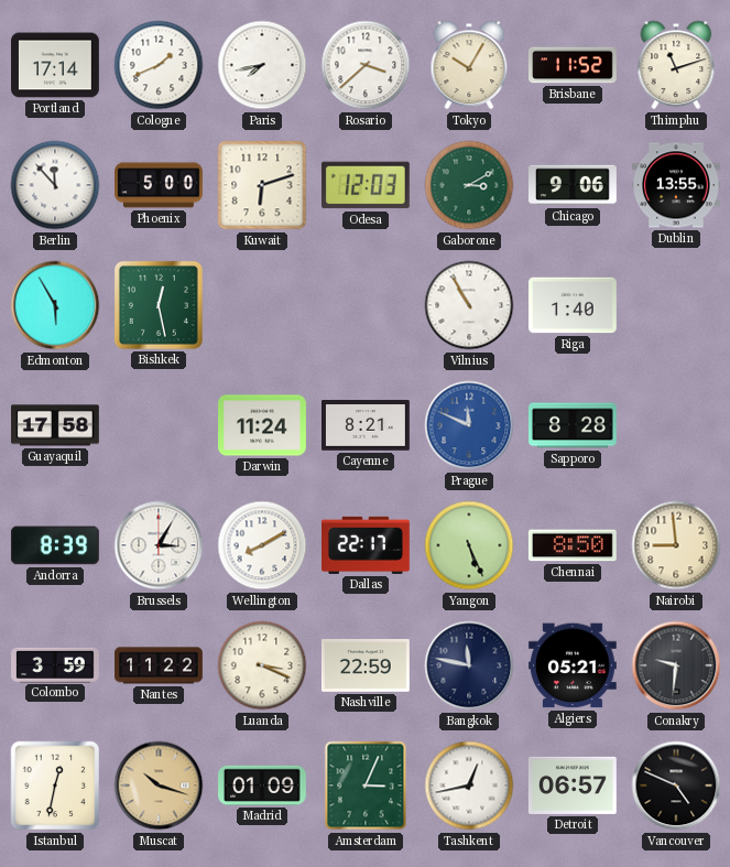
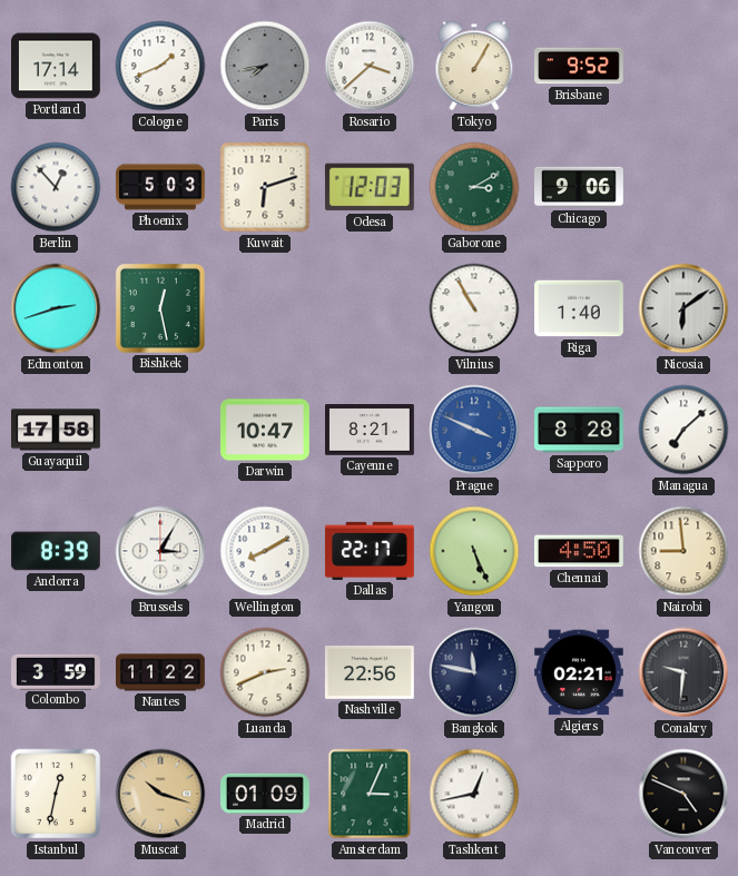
Paris dial: white -> grey (265, 66)
Tokyo: 10:05 -> 1:05 (474, 66)
Brisbane: 11:52 -> 9:52 (580, 66)
Thimphu: 11:12 -> none (676, 65)
Berlin: 11:53 -> 12:53 (56, 187)
Phoenix: 5:00 -> 5:03 (161, 187)
Dublin: 13:55 -> none (677, 185)
Edmonton: 5:55 -> 2:42 (56, 308)
Nicosia: none -> 6:09 (683, 308)
Darwin: 11:24 -> 10:47 (266, 430)
Prague: 11:49 -> 3:49 (474, 430)
Managua: none -> 7:08 (683, 430)
Chennai: 8:50 -> 4:50 (579, 551)
Luanda: 3:19 -> 2:41 (265, 672)
Nashville: 22:59 -> 22:56 (370, 673)
Algiers: 05:21 -> 02:21 (579, 672)
Detroit: 06:57 -> none (573, 785)
